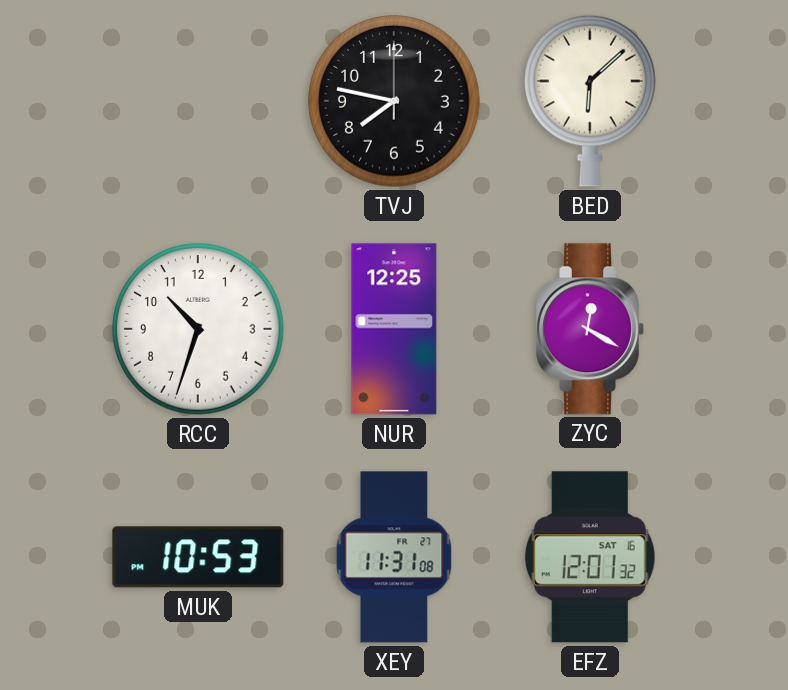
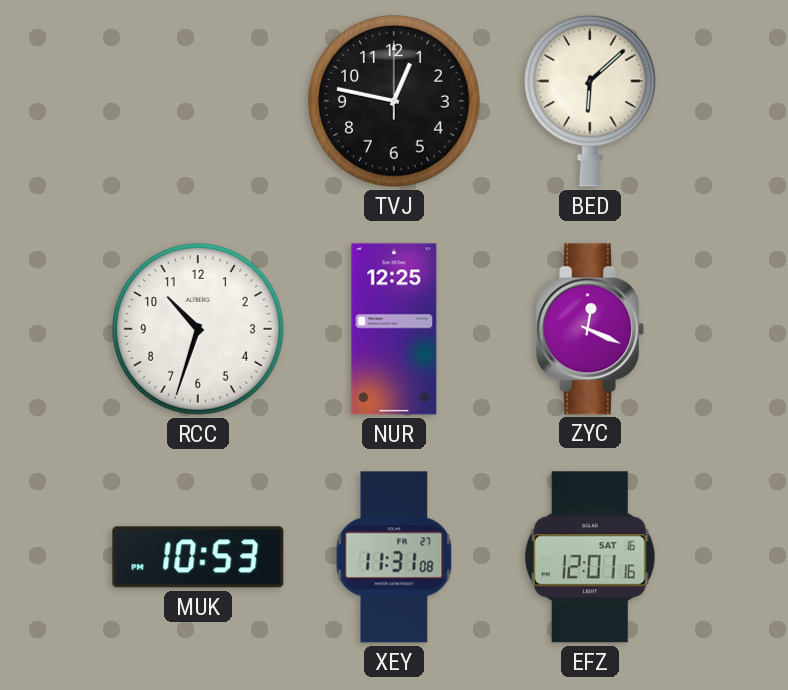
TVJ: 7:47 -> 12:47 (395, 102)
ZYC: 12:20 -> 12:19 (590, 329)
EFZ: 12:01:32 -> 12:01:16 (590, 557)
